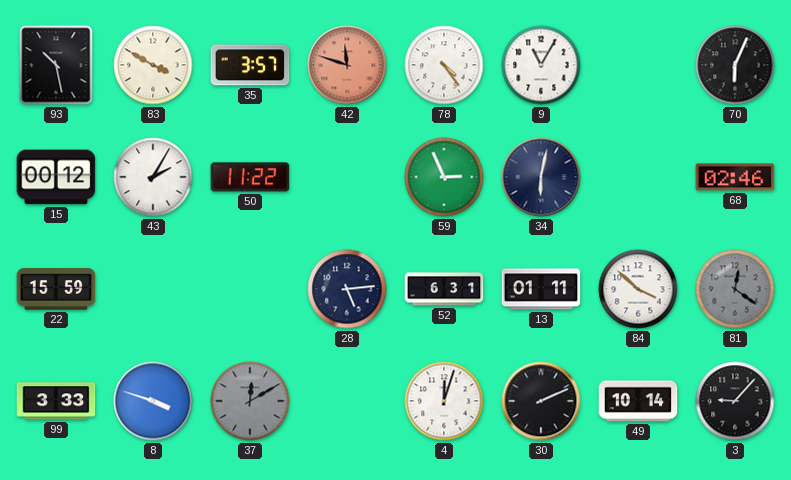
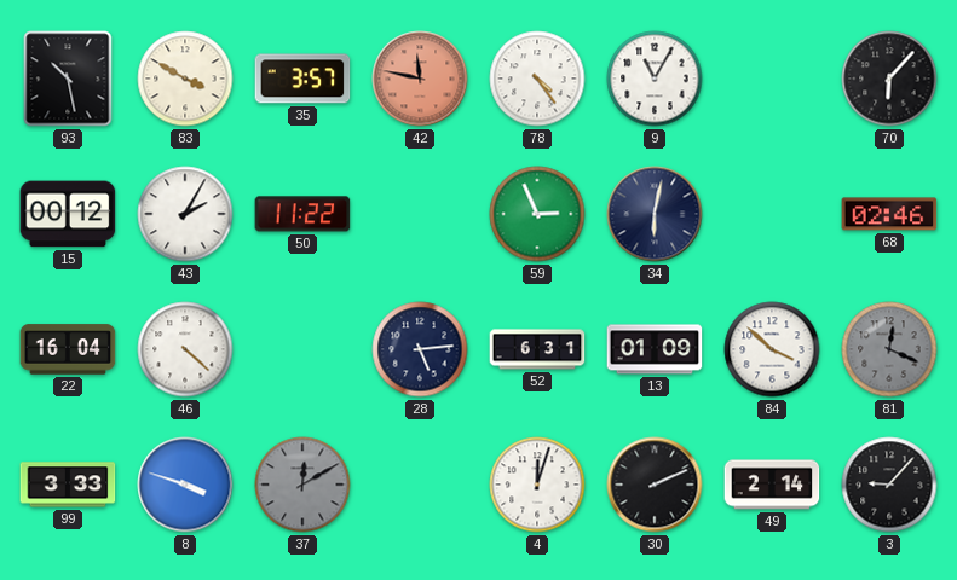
42: 11:48 -> 11:47 (420, 79)
70: 6:04 -> 6:07 (889, 79)
22: 15:59 -> 16:04 (68, 349)
46: none -> 4:22 (185, 349)
13: 01:11 -> 01:09 (655, 349)
81: 12:21 -> 12:19 (889, 349)
49: 10:14 -> 2:14 (772, 485)
